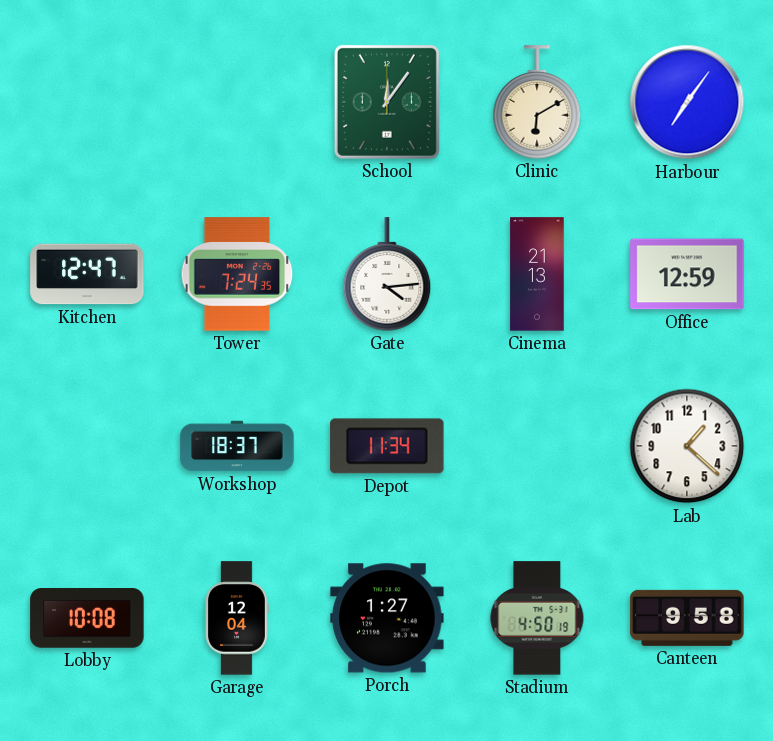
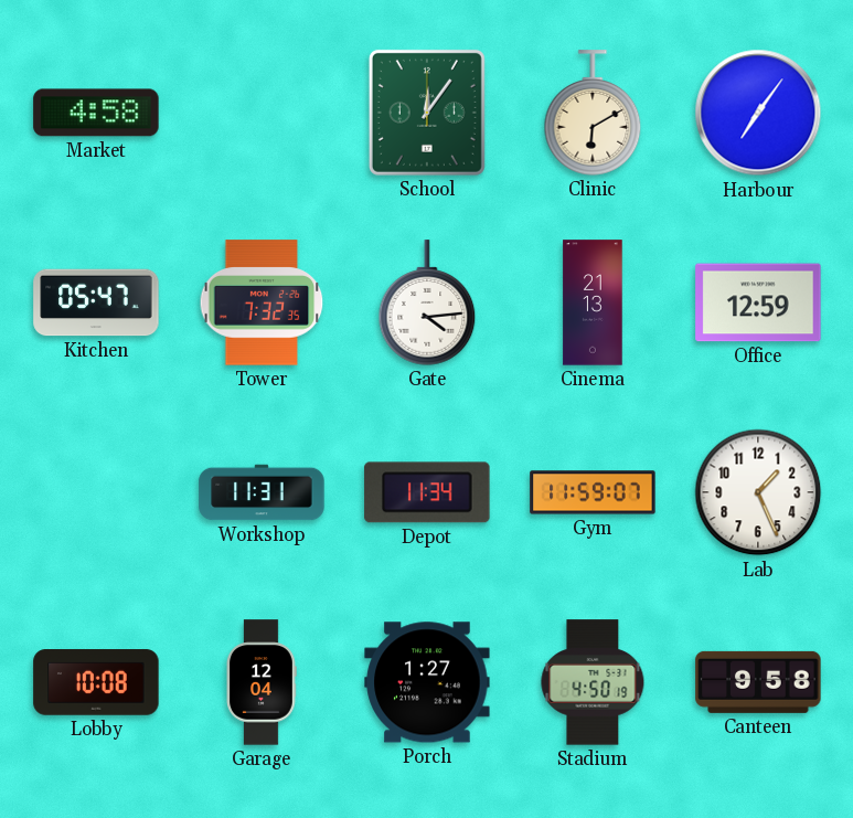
Market: none -> 4:58 (96, 113)
Kitchen: 12:47 -> 05:47 (96, 302)
Tower: 7:24 -> 7:32 (262, 302)
Workshop: 18:37 -> 11:31 (262, 492)
Gym: none -> 11:59 (593, 492)
Lab: 1:22 -> 1:26 (758, 492)
